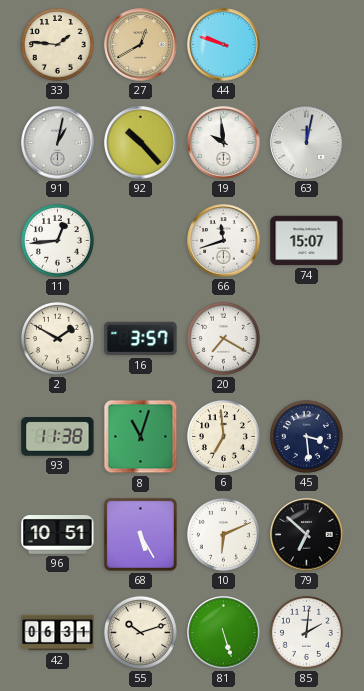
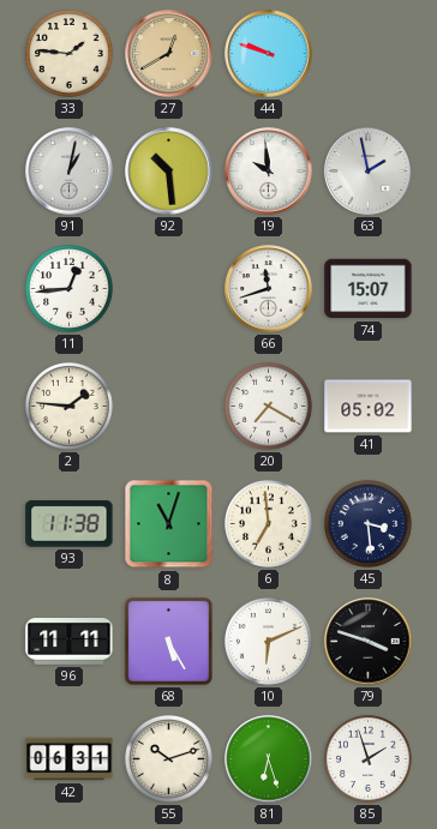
92: 10:23 -> 10:29 (169, 172)
63: 12:02 -> 1:58 (369, 172)
2: 1:50 -> 1:46 (68, 406)
16: 3:57 -> none (141, 339)
41: none -> 05:02 (369, 407)
96: 10:51 -> 11:11 (70, 642)
79: 6:52 -> 3:48 (369, 642)
81: 5:27 -> 6:27 (269, 759)
85: 2:01 -> 1:57 (367, 758)
